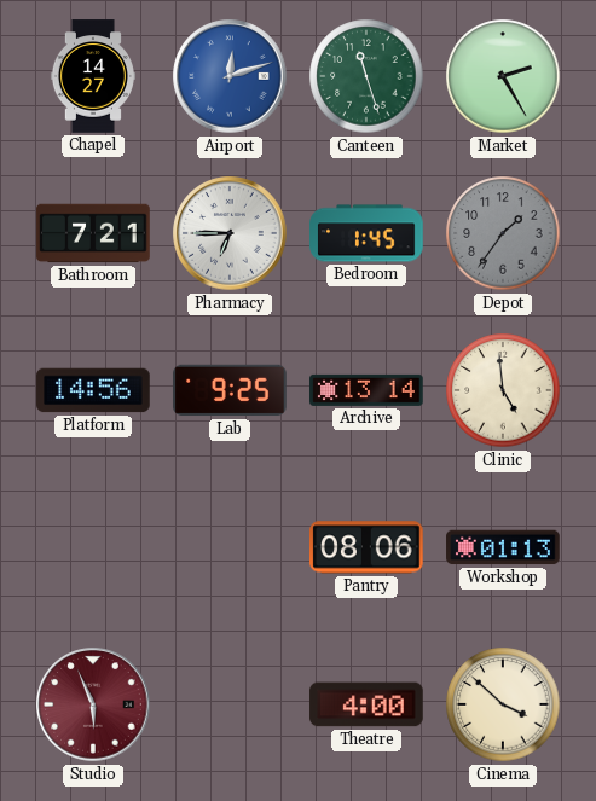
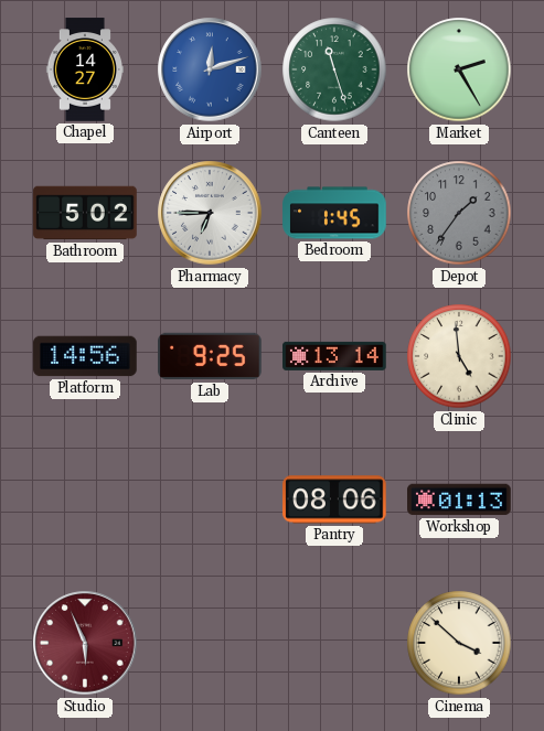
Bathroom: 7:21 -> 5:02 (85, 213)
Theatre: 4:00 -> none (366, 704)
